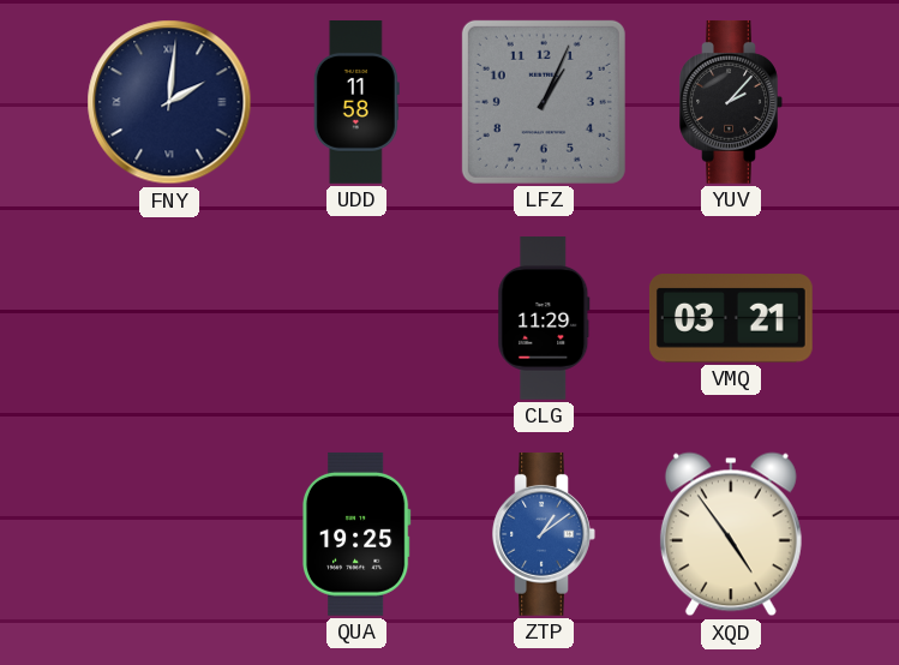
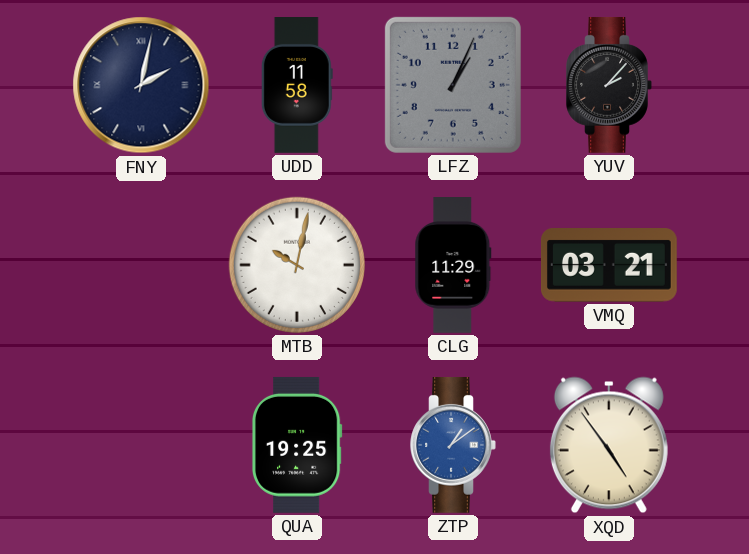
FNY: 2:01 -> 2:02 (141, 85)
MTB: none -> 10:02 (297, 265)
